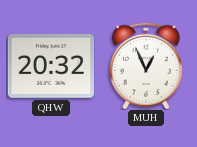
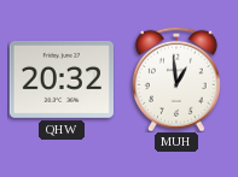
MUH: 12:56 -> 12:59 (176, 79)
